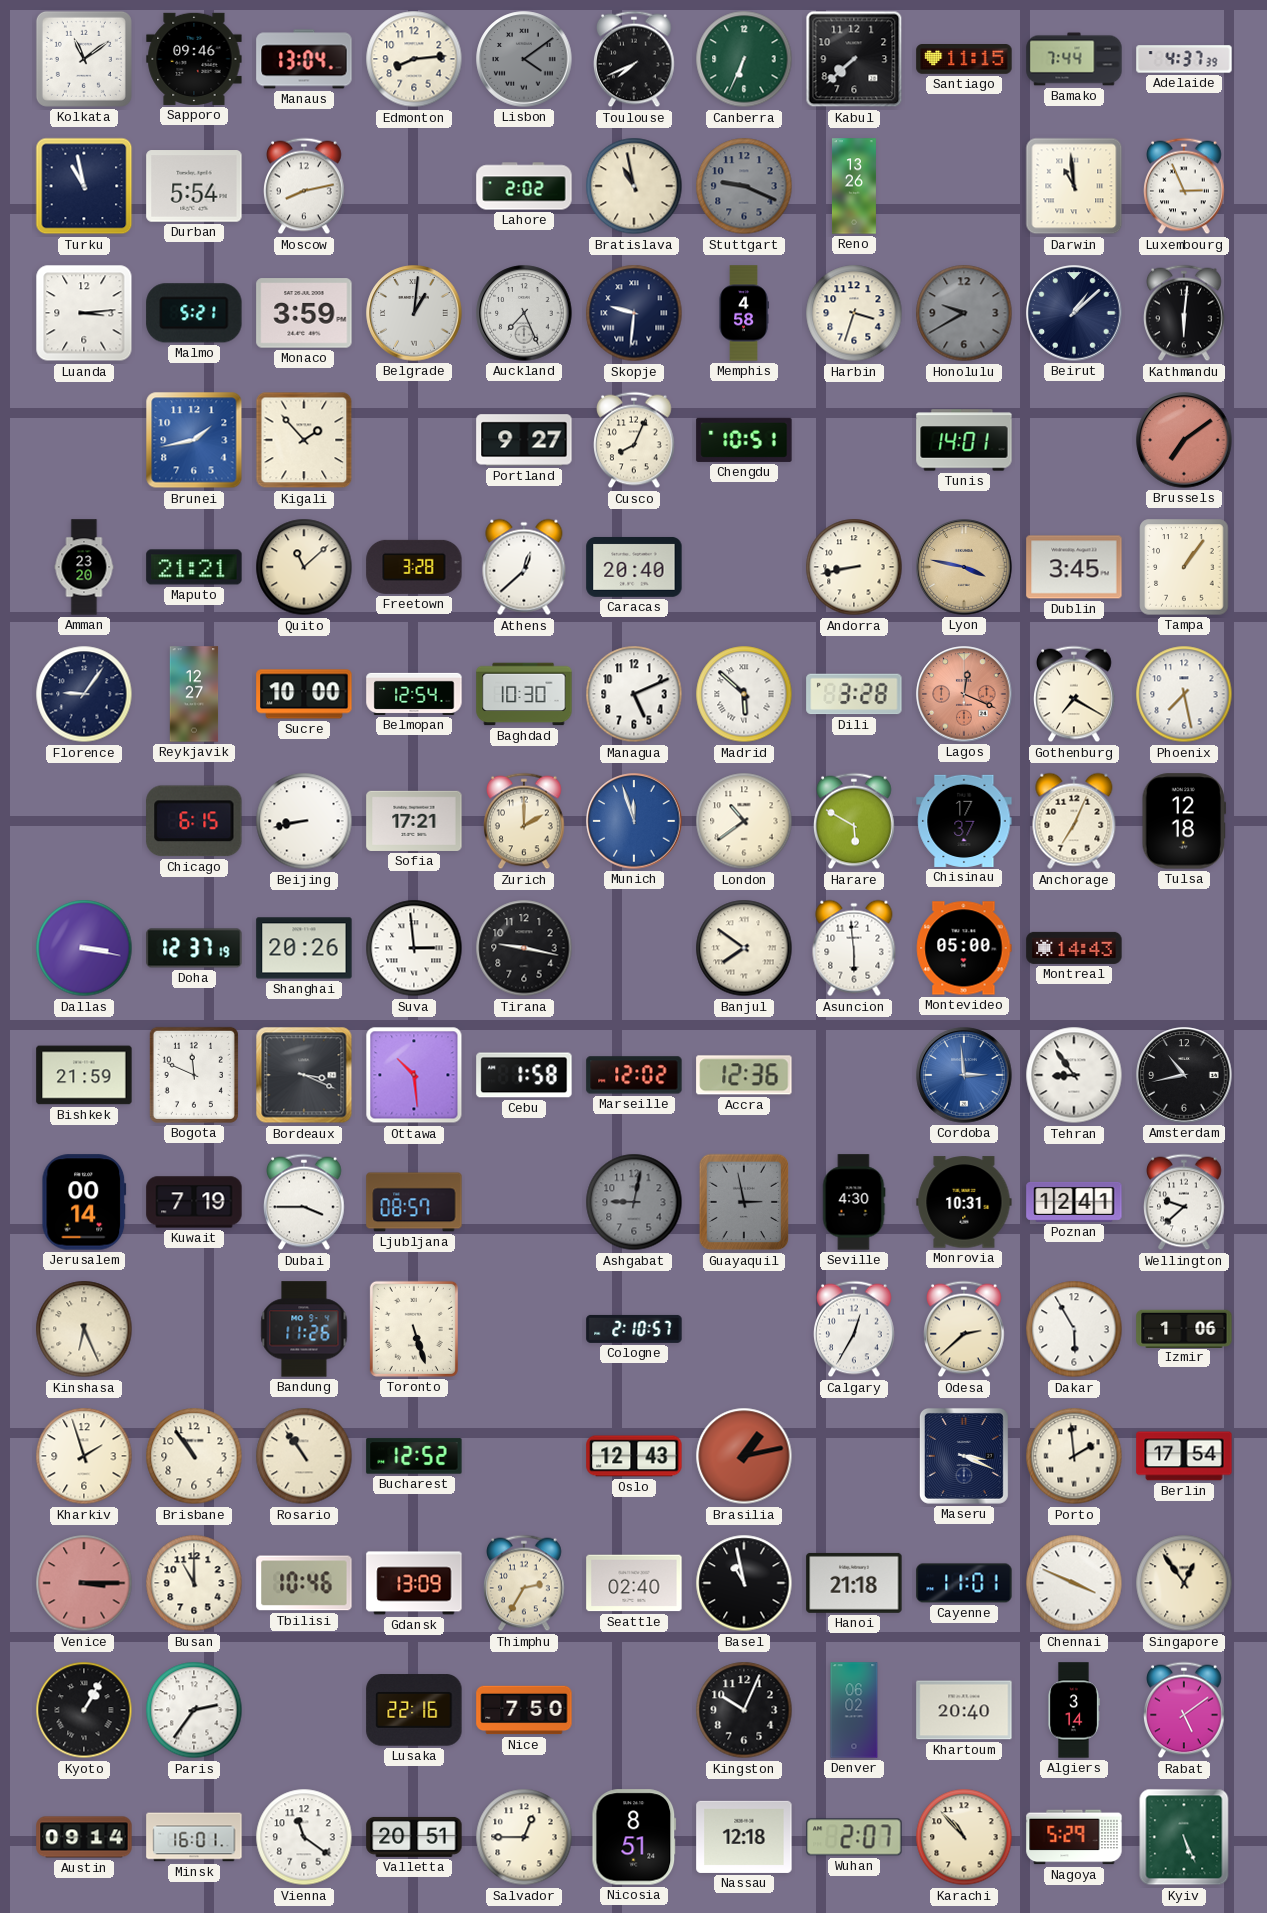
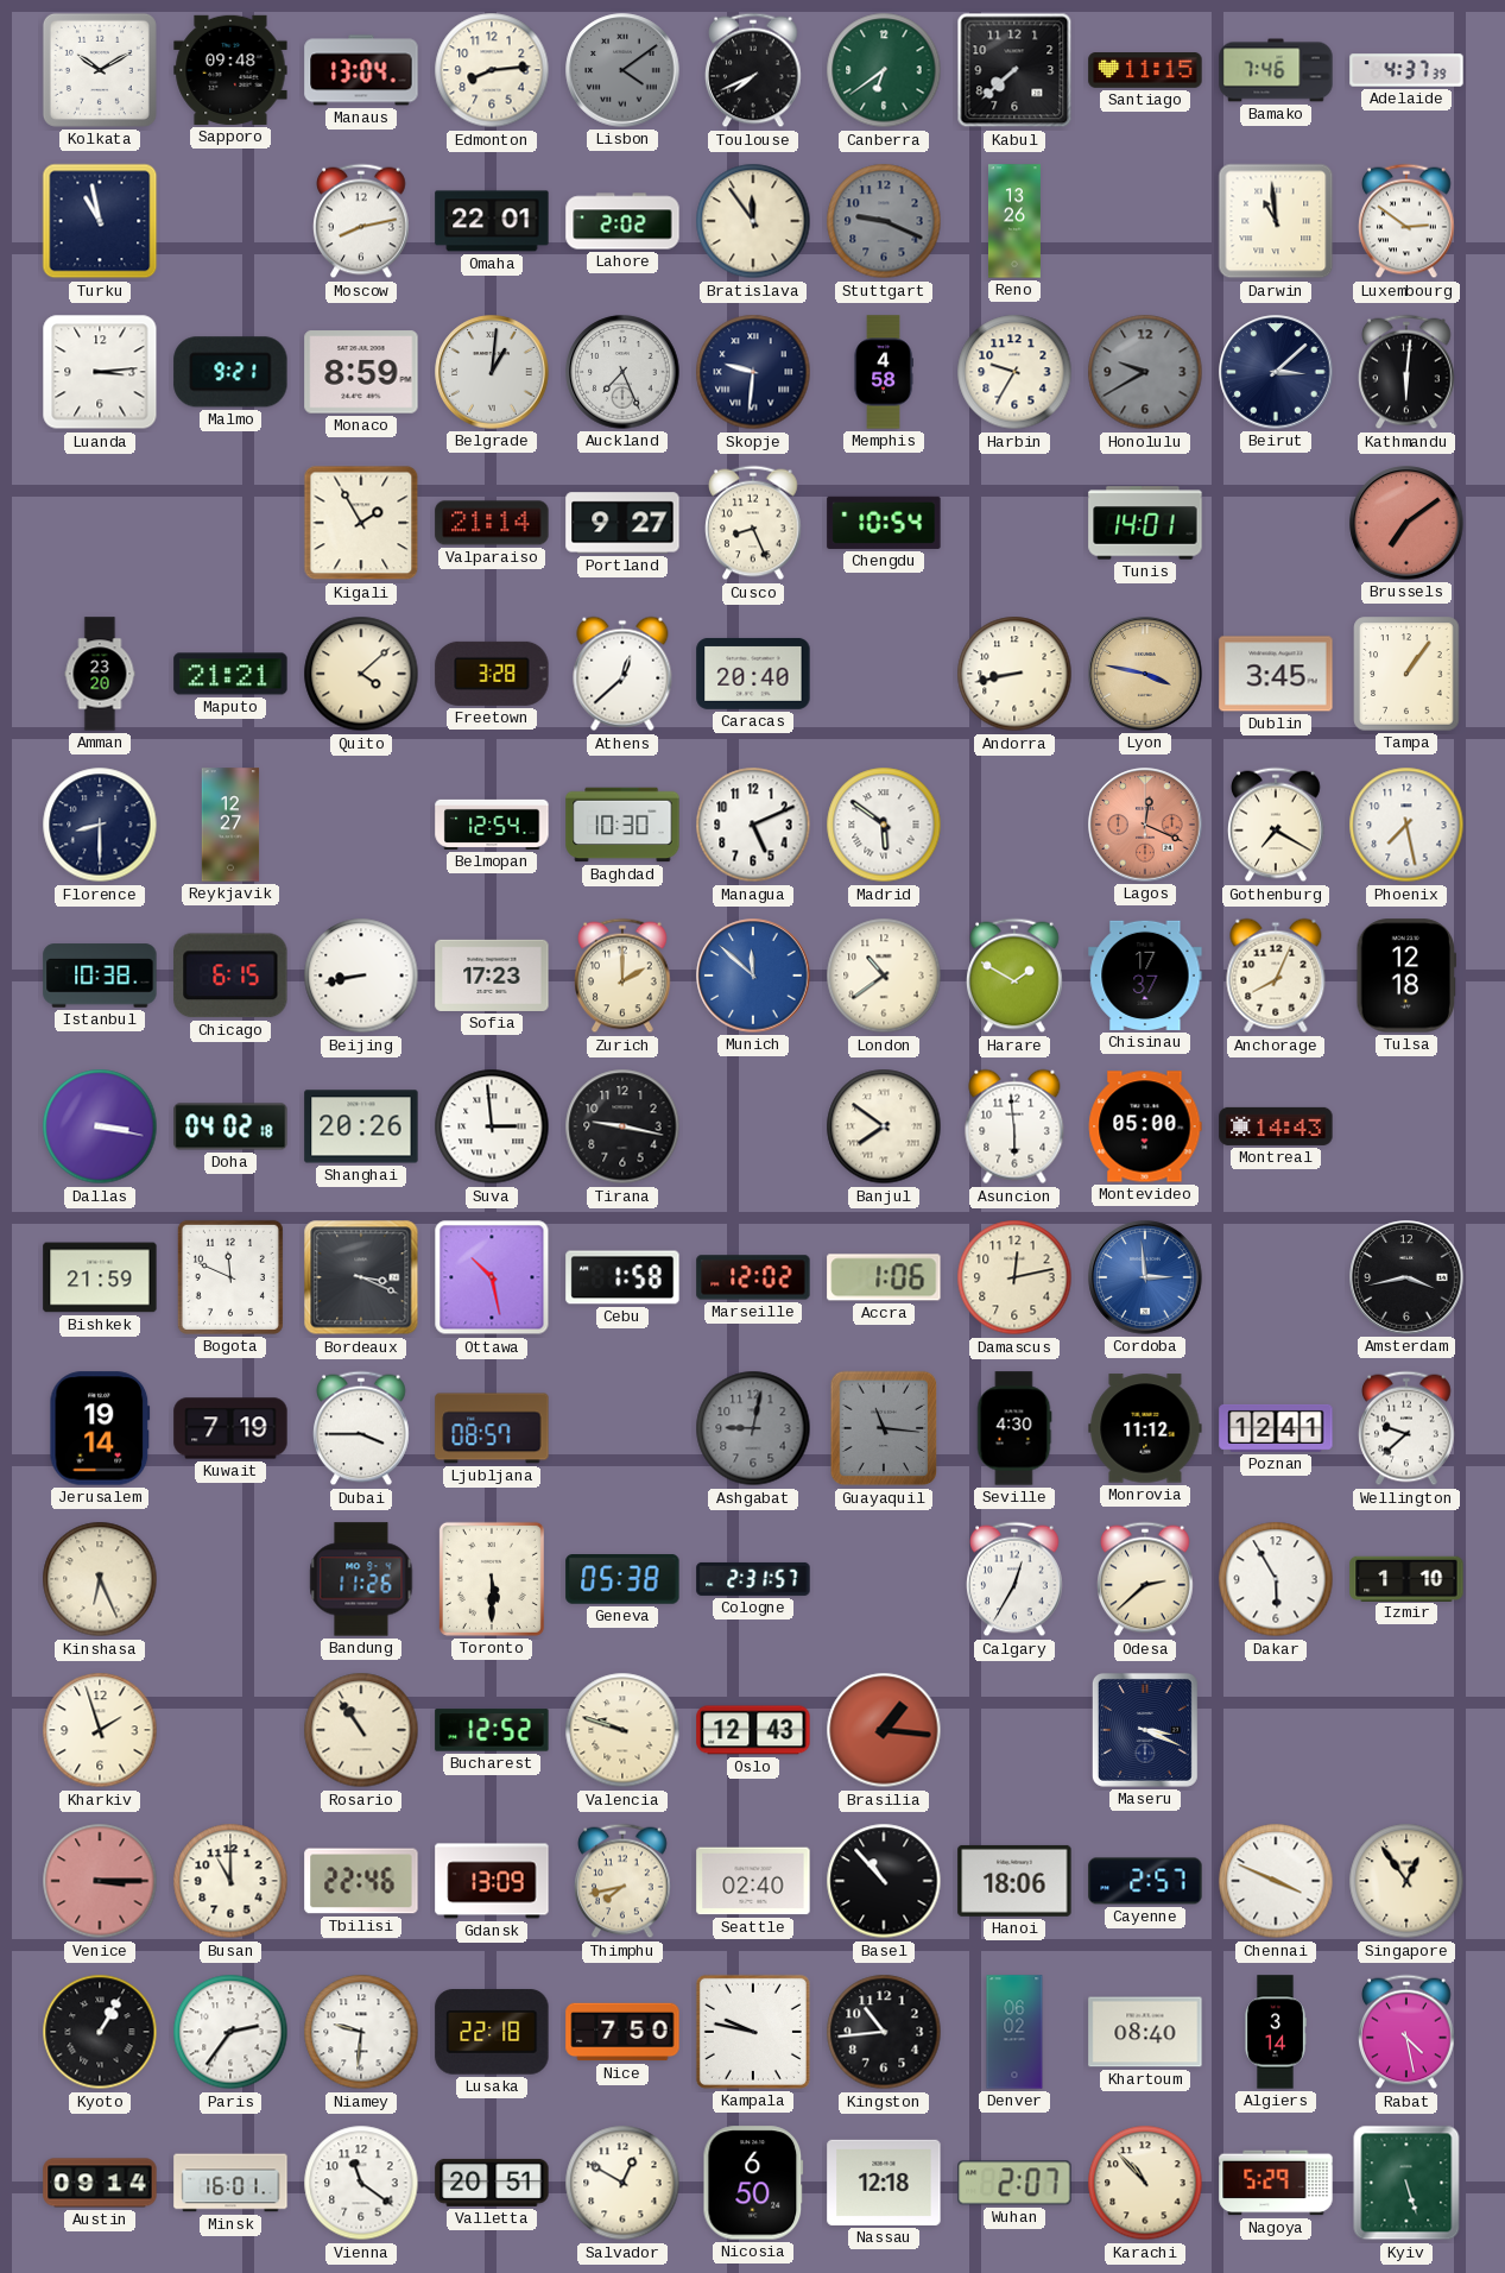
Kolkata: 11:09 -> 10:10 (100, 70)
Sapporo: 09:46 -> 09:48 (230, 70)
Canberra: 6:34 -> 6:39 (884, 70)
Bamako: 7:44 -> 7:46 (1276, 70)
Durban: 5:54 -> none (194, 186)
Omaha: none -> 22:01 (492, 221)
Bratislava: 10:58 -> 11:54 (753, 221)
Luxembourg: 2:56 -> 2:51 (1408, 221)
Malmo: 5:21 -> 9:21 (230, 372)
Monaco: 3:59 -> 8:59 (361, 372)
Harbin: 3:33 -> 9:35 (1014, 372)
Beirut: 1:08 -> 3:08 (1276, 372)
Brunei: 1:43 -> none (194, 440)
Kigali: 1:53 -> 1:55 (361, 523)
Valparaiso: none -> 21:14 (492, 523)
Cusco: 8:04 -> 8:26 (754, 523)
Chengdu: 10:51 -> 10:54 (884, 523)
Quito: 11:08 -> 4:08 (361, 674)
Florence: 9:06 -> 8:30 (100, 825)
Sucre: 10:00 -> none (304, 694)
Madrid: 5:52 -> 5:51 (884, 825)
Dili: 3:28 -> none (854, 694)
Istanbul: none -> 10:38 (100, 976)
Sofia: 17:21 -> 17:23 (492, 976)
Munich: 11:57 -> 11:52 (753, 976)
Harare: 5:50 -> 1:50 (1016, 976)
Anchorage: 7:04 -> 8:04 (1276, 976)
Doha: 12:37 -> 04:02 (230, 1126)
Ottawa: 10:29 -> 10:28 (492, 1277)
Accra: 12:36 -> 1:06 (884, 1277)
Damascus: none -> 12:13 (1014, 1277)
Tehran: 8:54 -> none (1074, 1075)
Amsterdam: 10:43 -> 3:43 (1406, 1277)
Jerusalem: 00:14 -> 19:14 (100, 1428)
Guayaquil: 2:58 -> 11:16 (884, 1428)
Monrovia: 10:31 -> 11:12 (1145, 1428)
Toronto: 5:27 -> 5:30 (492, 1579)
Geneva: none -> 05:38 (622, 1579)
Cologne: 2:10 -> 2:31 (753, 1579)
Izmir: 1:06 -> 1:10 (1406, 1578)
Brisbane: 10:54 -> none (194, 1456)
Valencia: none -> 9:48 (622, 1730)
Brasilia: 1:13 -> 1:16 (884, 1730)
Porto: 1:59 -> none (1074, 1456)
Berlin: 17:54 -> none (1184, 1456)
Tbilisi: 10:46 -> 22:46 (361, 1881)
Thimphu: 2:35 -> 7:43 (624, 1881)
Basel: 10:58 -> 10:53 (884, 1881)
Hanoi: 21:18 -> 18:06 (1014, 1881)
Cayenne: 11:01 -> 2:57 (1145, 1881)
Niamey: none -> 9:31 (361, 2032)
Lusaka: 22:16 -> 22:18 (492, 2032)
Kampala: none -> 9:47 (753, 2032)
Kingston: 10:04 -> 10:44 (884, 2032)
Khartoum: 20:40 -> 08:40 (1145, 2032)
Rabat: 5:09 -> 4:28 (1408, 2032)
Salvador: 12:45 -> 12:50 (622, 2183)
Nicosia: 8:51 -> 6:50 (753, 2183)
Kyiv: 5:26 -> 5:27 (1406, 2183)
